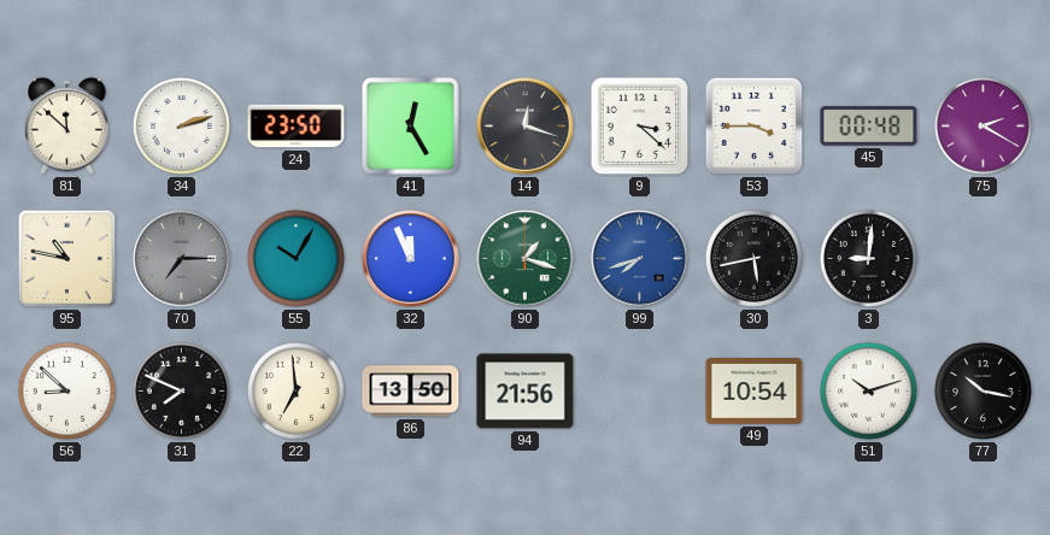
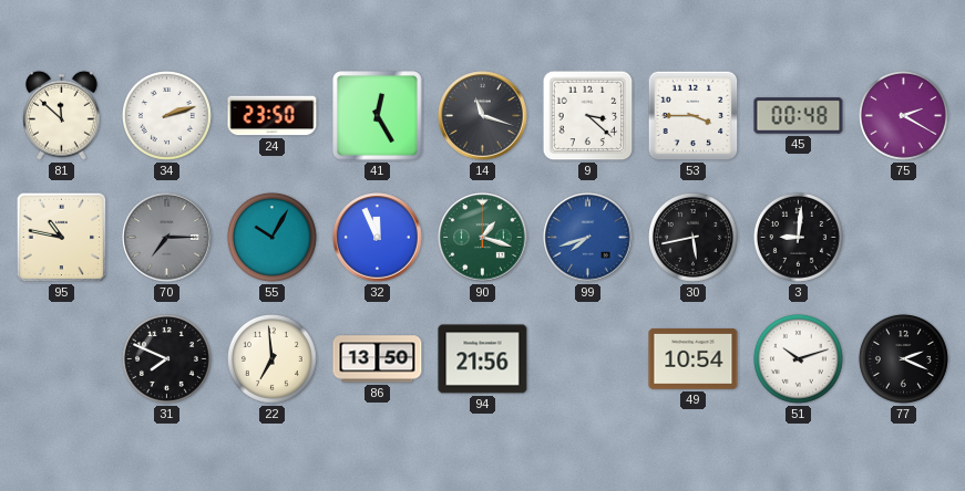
14: 12:18 -> 11:18 (483, 116)
56: 8:52 -> none (66, 390)
77: 10:17 -> 2:19 (903, 358)
